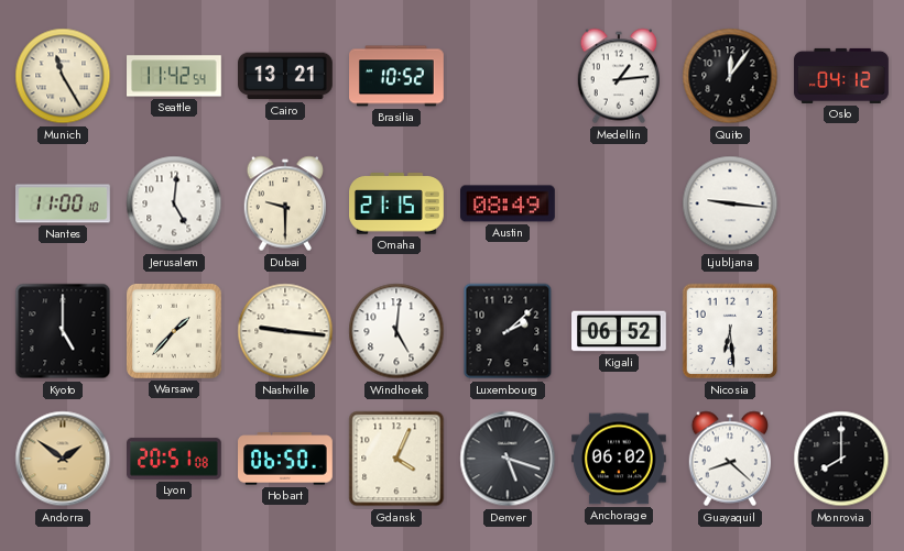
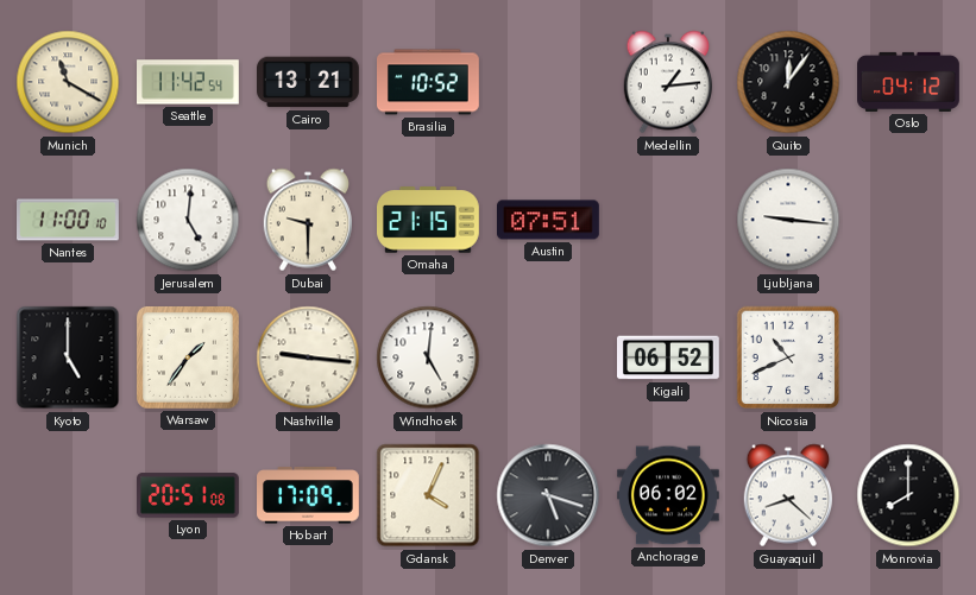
Munich: 11:25 -> 11:20 (68, 82)
Austin: 08:49 -> 07:51 (549, 220)
Warsaw: 1:37 -> 1:36 (188, 357)
Luxembourg: 2:08 -> none (508, 331)
Nicosia: 6:29 -> 10:41 (788, 357)
Andorra: 1:51 -> none (63, 459)
Hobart: 06:50 -> 17:09 (309, 495)
